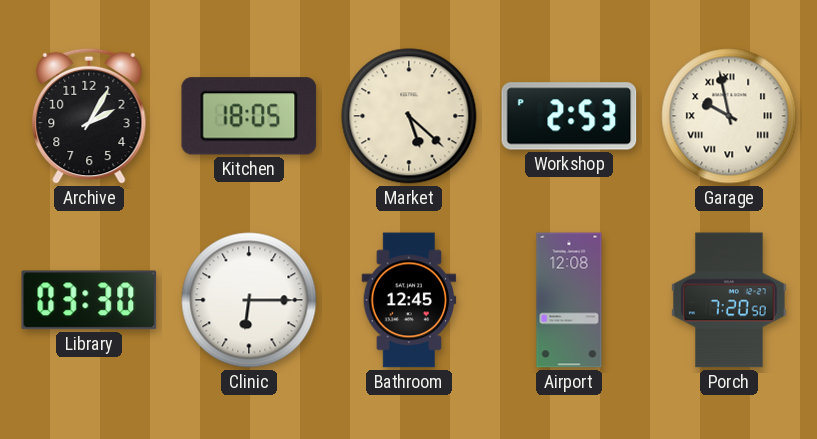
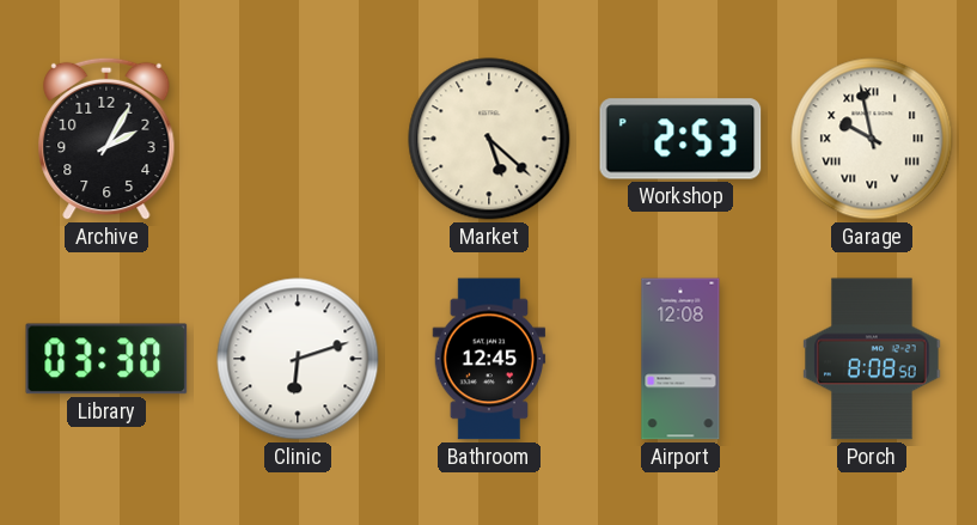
Kitchen: 18:05 -> none (249, 116)
Clinic: 6:15 -> 6:12 (298, 359)
Porch: 7:20 -> 8:08 (872, 359)
